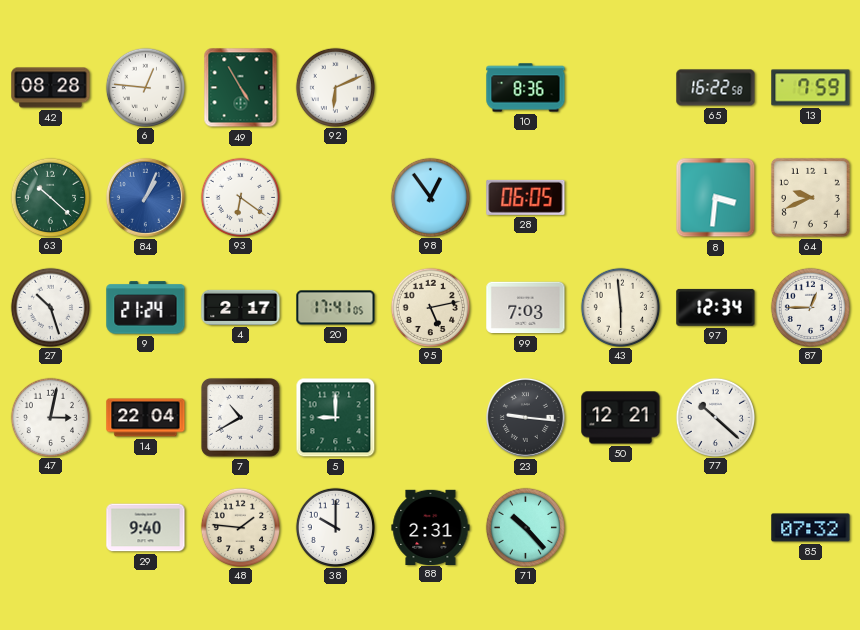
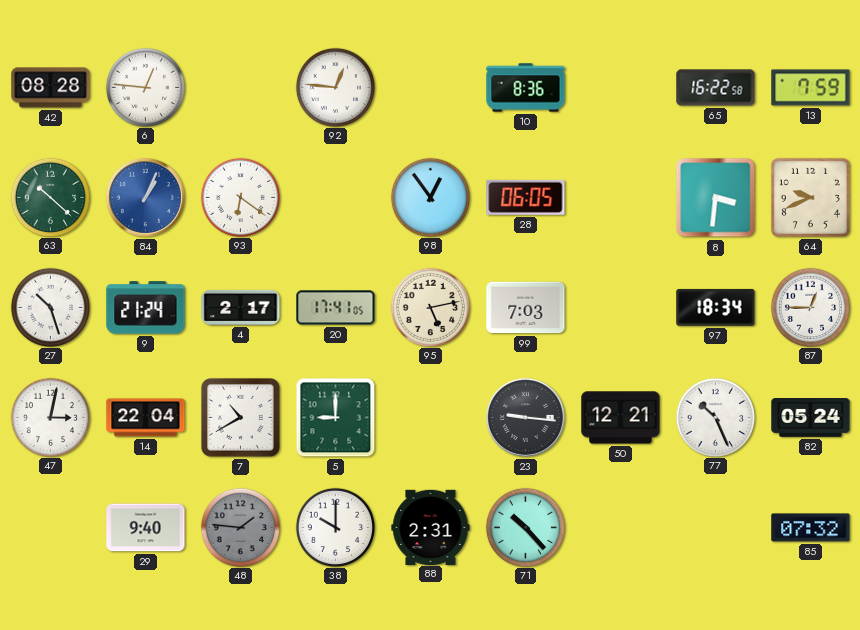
49: 4:55 -> none (241, 88)
92: 6:11 -> 12:46 (335, 87)
43: 5:59 -> none (620, 307)
97: 12:34 -> 18:34 (716, 307)
77: 10:22 -> 10:26 (715, 417)
82: none -> 05:24 (811, 418)
48 dial: cream -> grey (240, 527)
